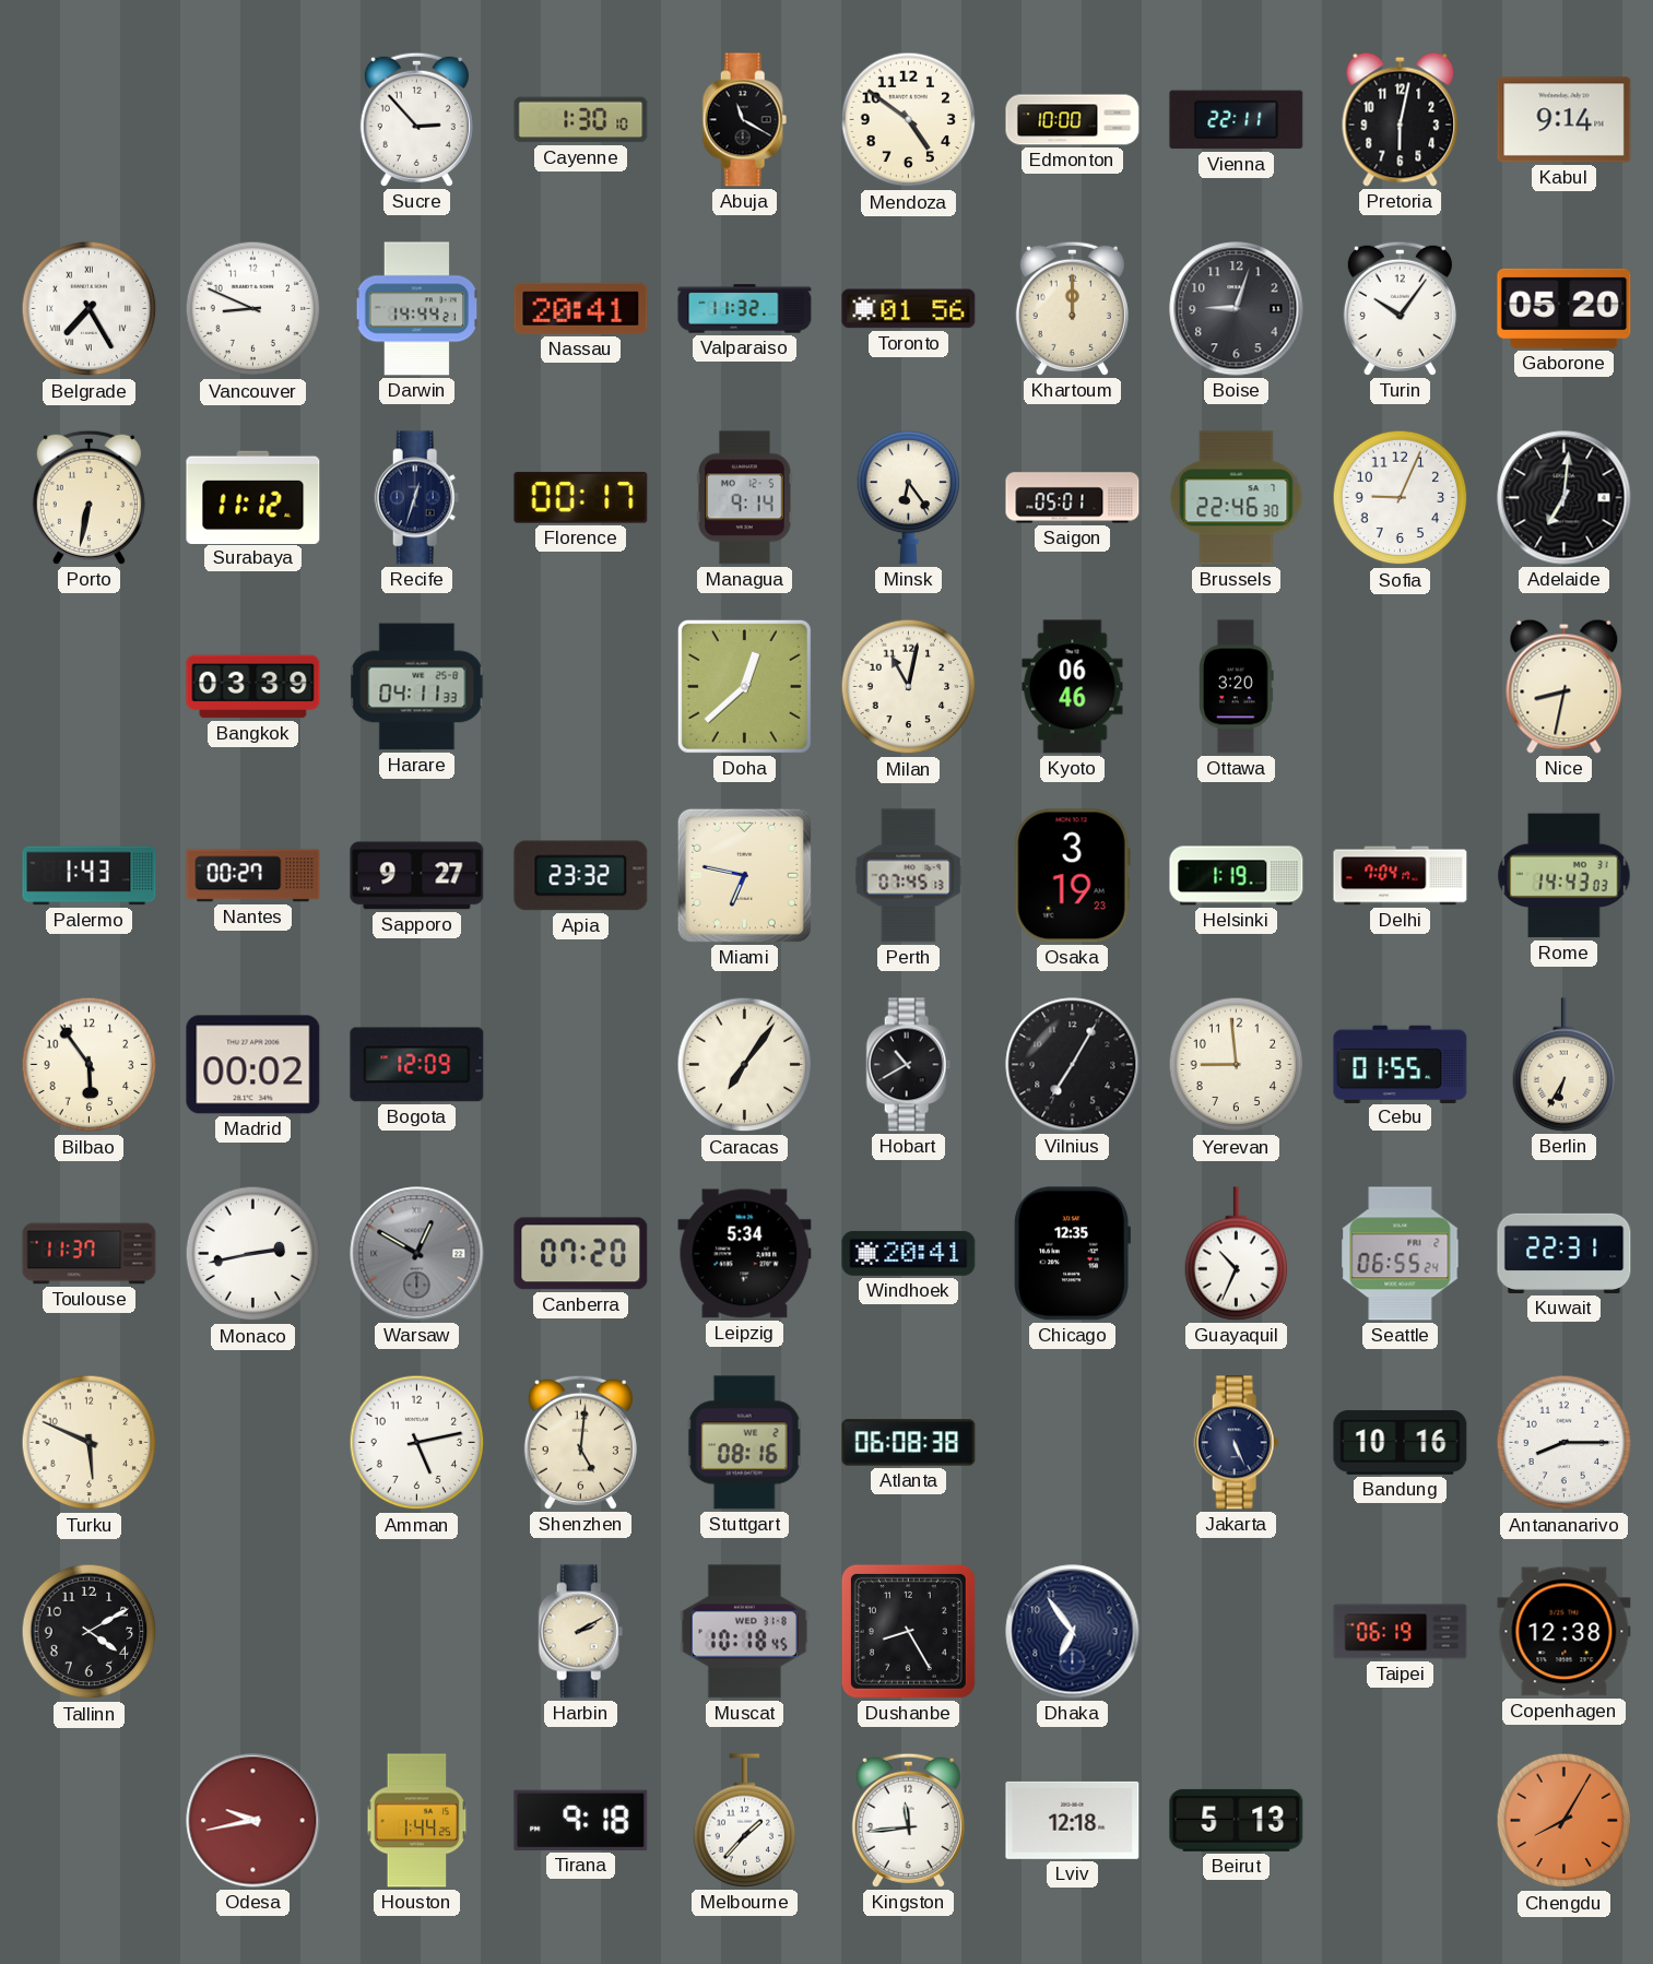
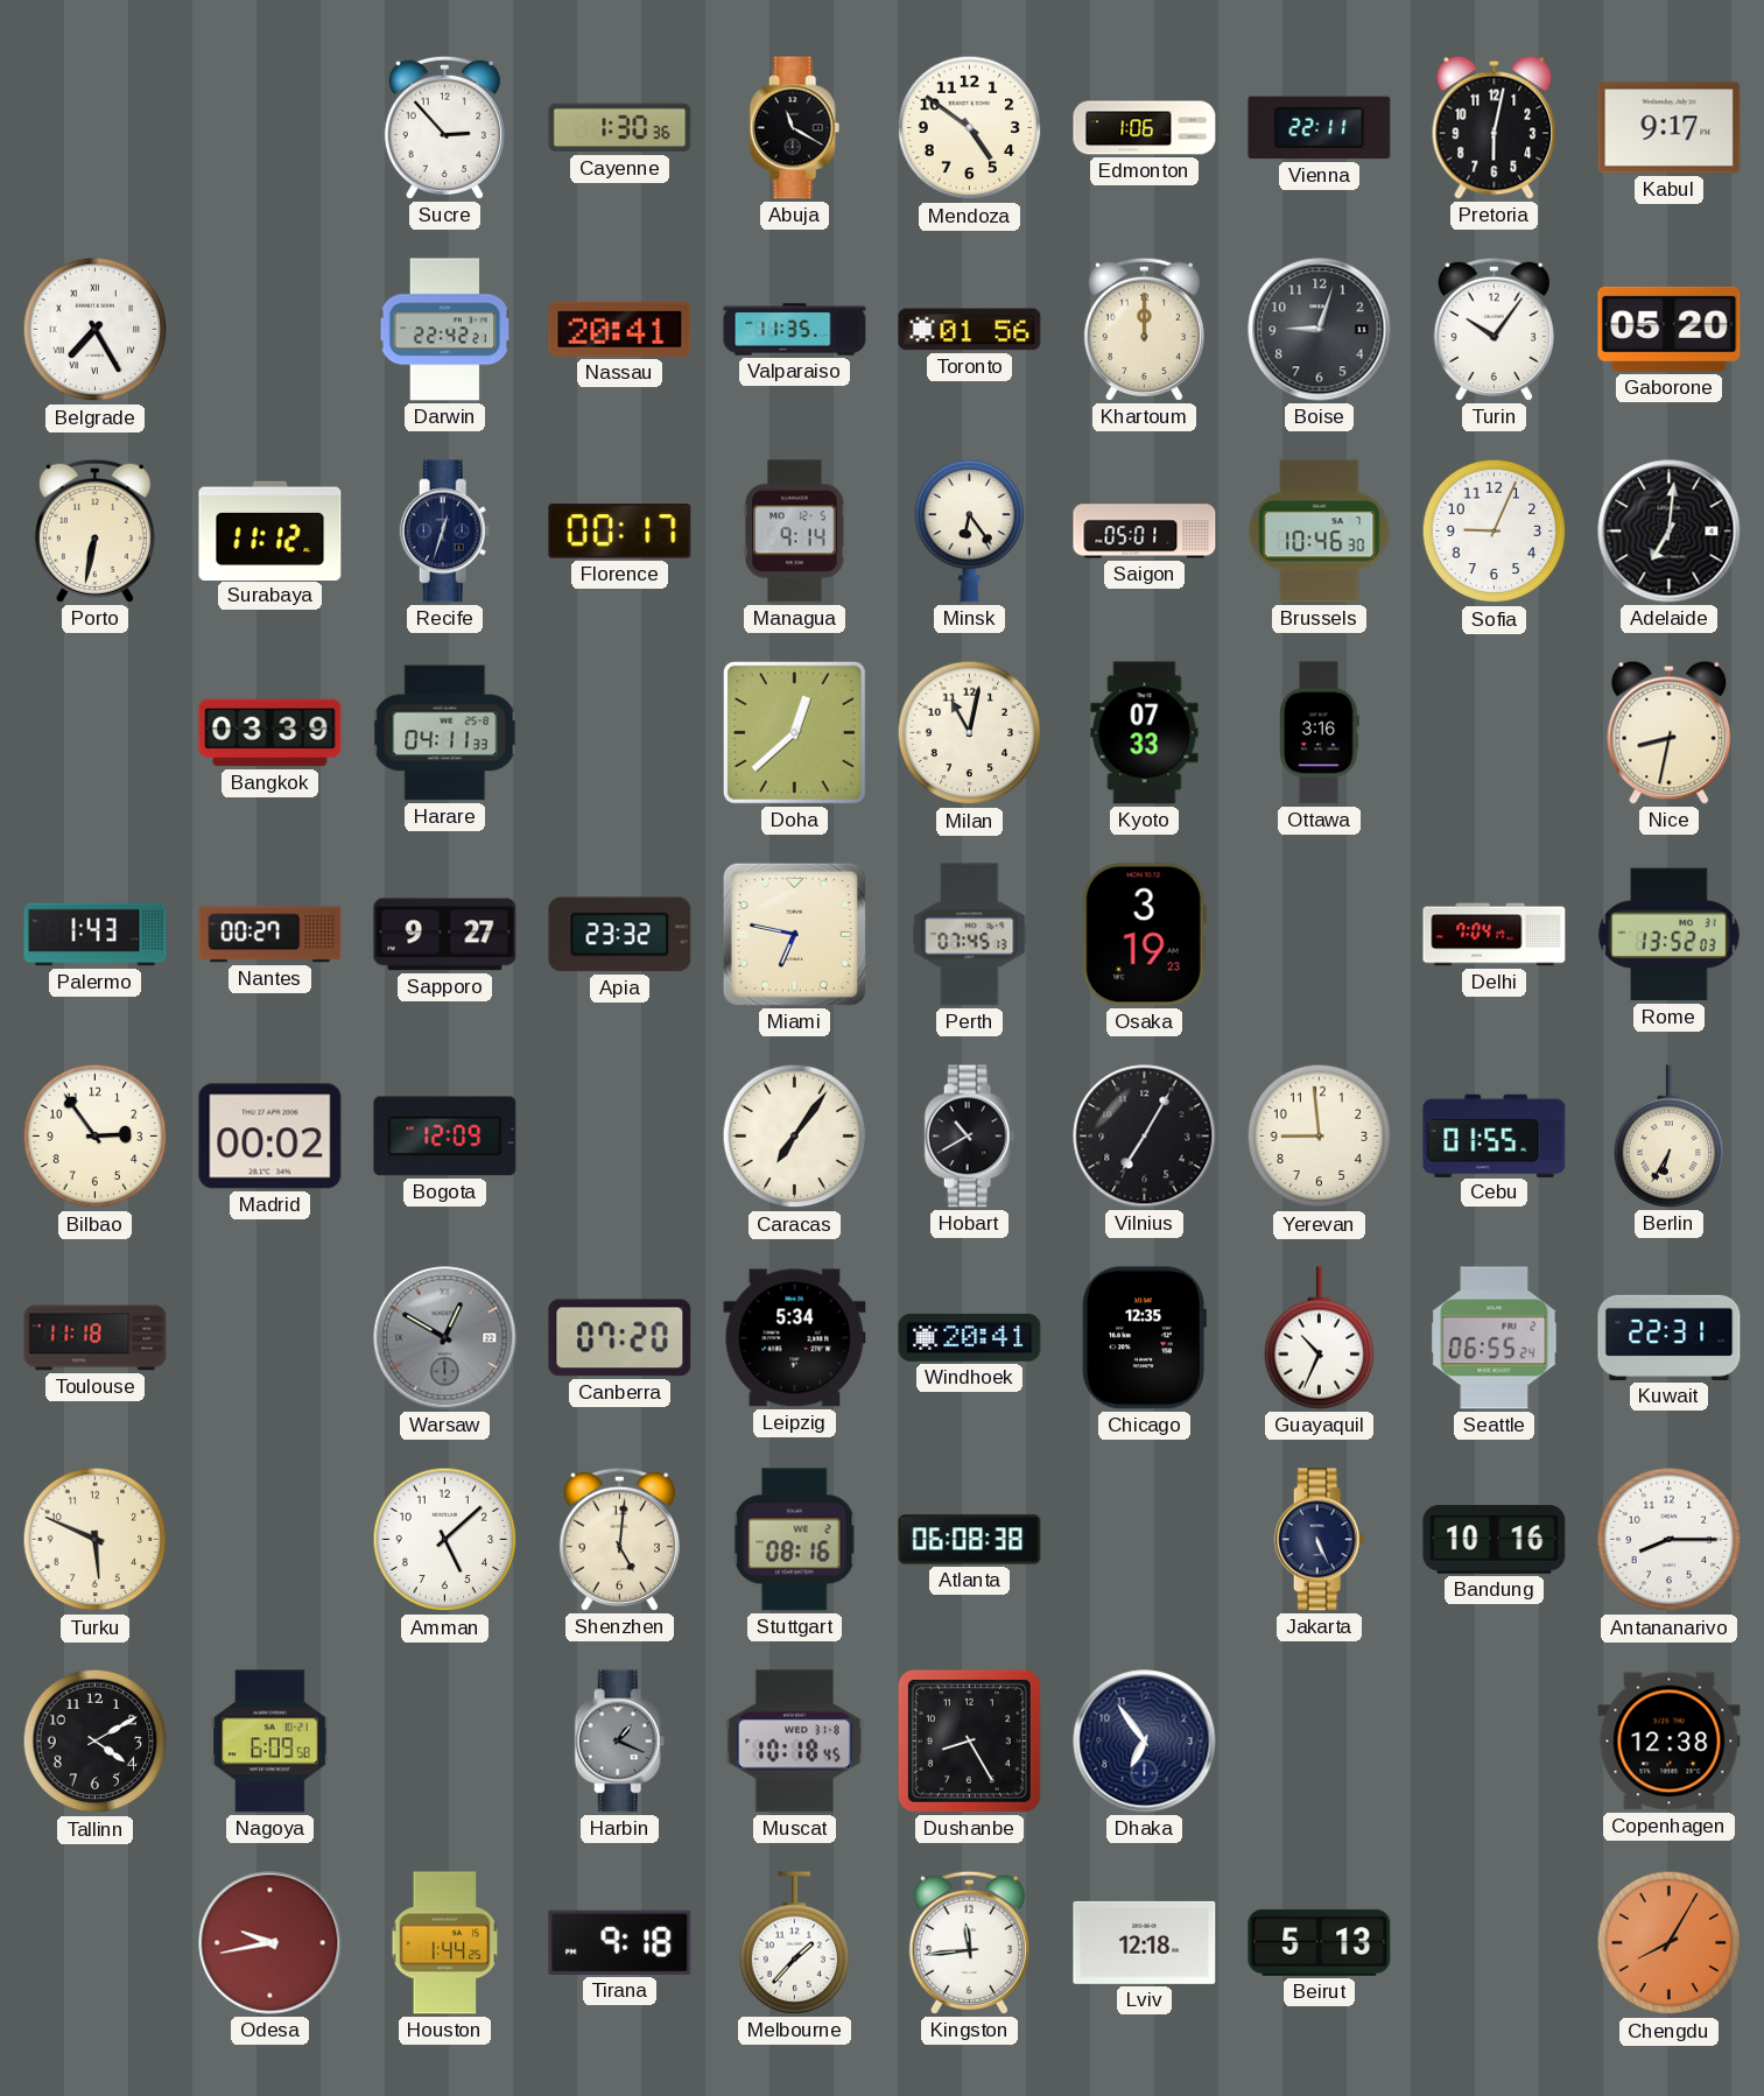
Cayenne: 1:30:10 -> 1:30:36 (620, 128)
Edmonton: 10:00 -> 1:06 (1145, 128)
Kabul: 9:14 -> 9:17 (1670, 128)
Vancouver: 8:49 -> none (253, 309)
Darwin: 14:44 -> 22:42 (445, 330)
Valparaiso: 11:32 -> 11:35 (795, 330)
Brussels: 22:46 -> 10:46 (1320, 532)
Kyoto: 06:46 -> 07:33 (1145, 733)
Ottawa: 3:20 -> 3:16 (1320, 733)
Helsinki: 1:19 -> none (1237, 876)
Rome: 14:43 -> 13:52 (1670, 935)
Bilbao: 5:54 -> 2:54 (96, 1137)
Toulouse: 11:37 -> 11:18 (96, 1338)
Monaco: 2:43 -> none (253, 1254)
Amman: 5:13 -> 5:08 (445, 1540)
Nagoya: none -> 6:09 (270, 1742)
Harbin: 2:10 -> 1:19 (620, 1742)
Harbin dial: cream -> grey (620, 1742)
Taipei: 06:19 -> none (1401, 1632)
